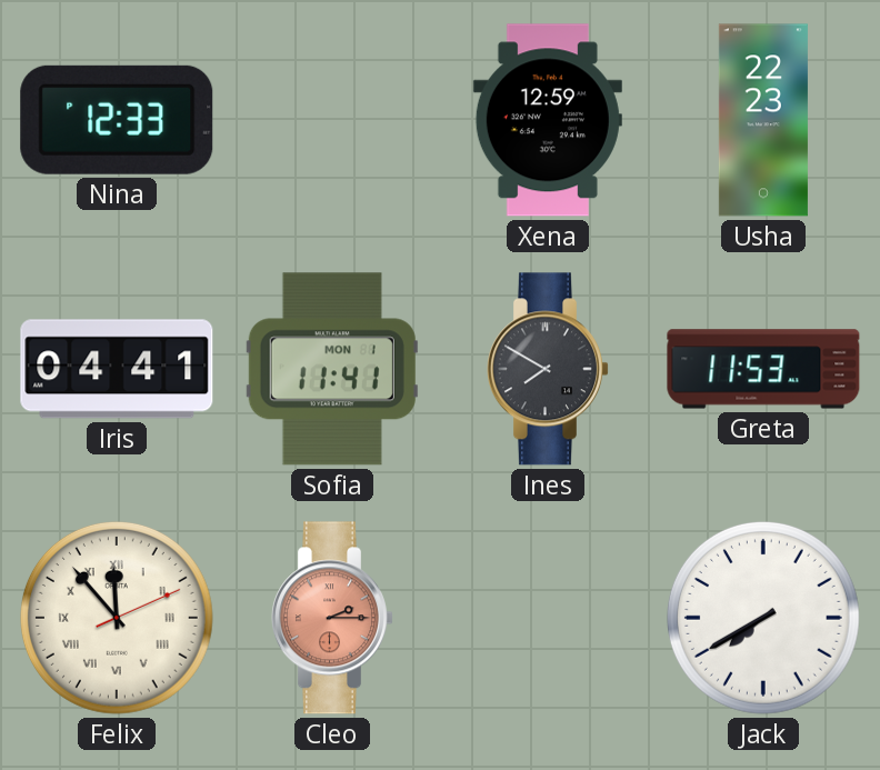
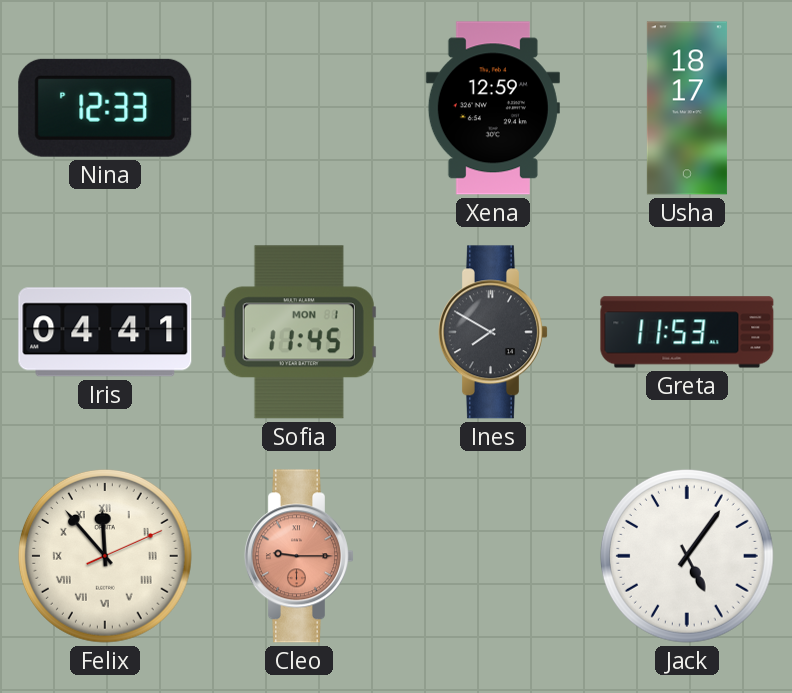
Usha: 22:23 -> 18:17 (687, 108)
Sofia: 11:41 -> 11:45 (299, 332)
Cleo: 2:15 -> 9:15 (299, 556)
Jack: 7:40 -> 5:06 (687, 556)
